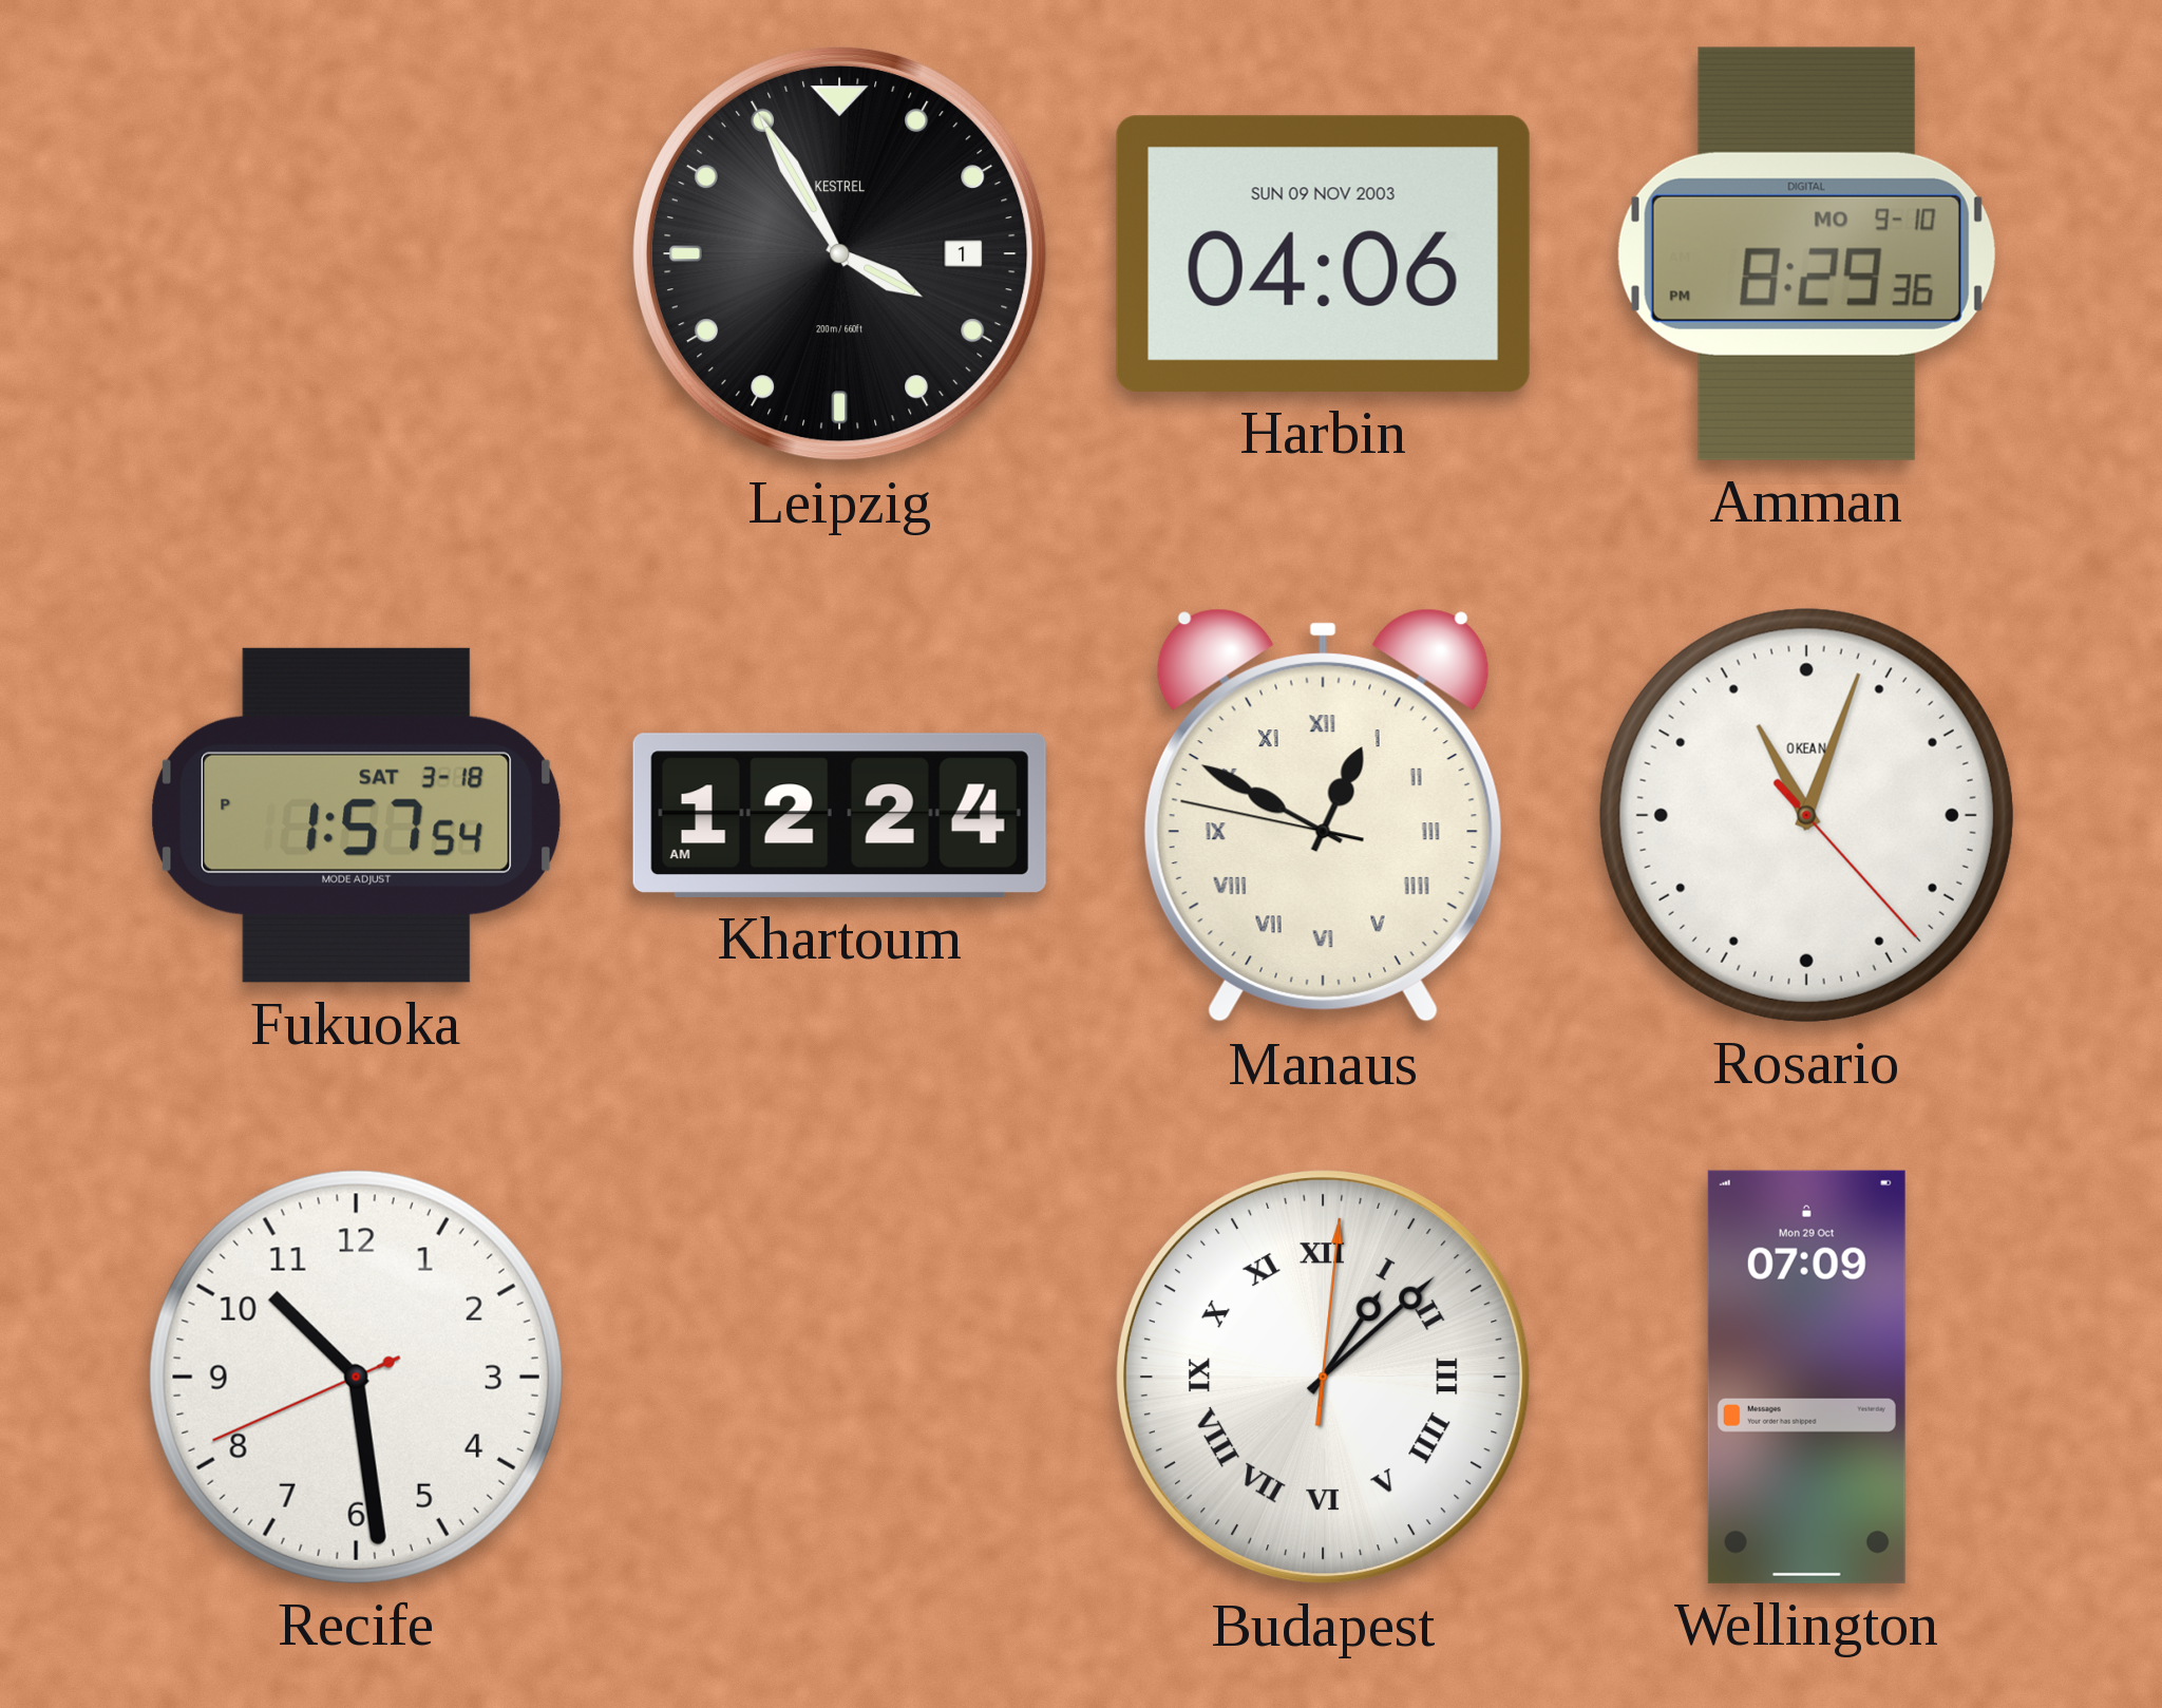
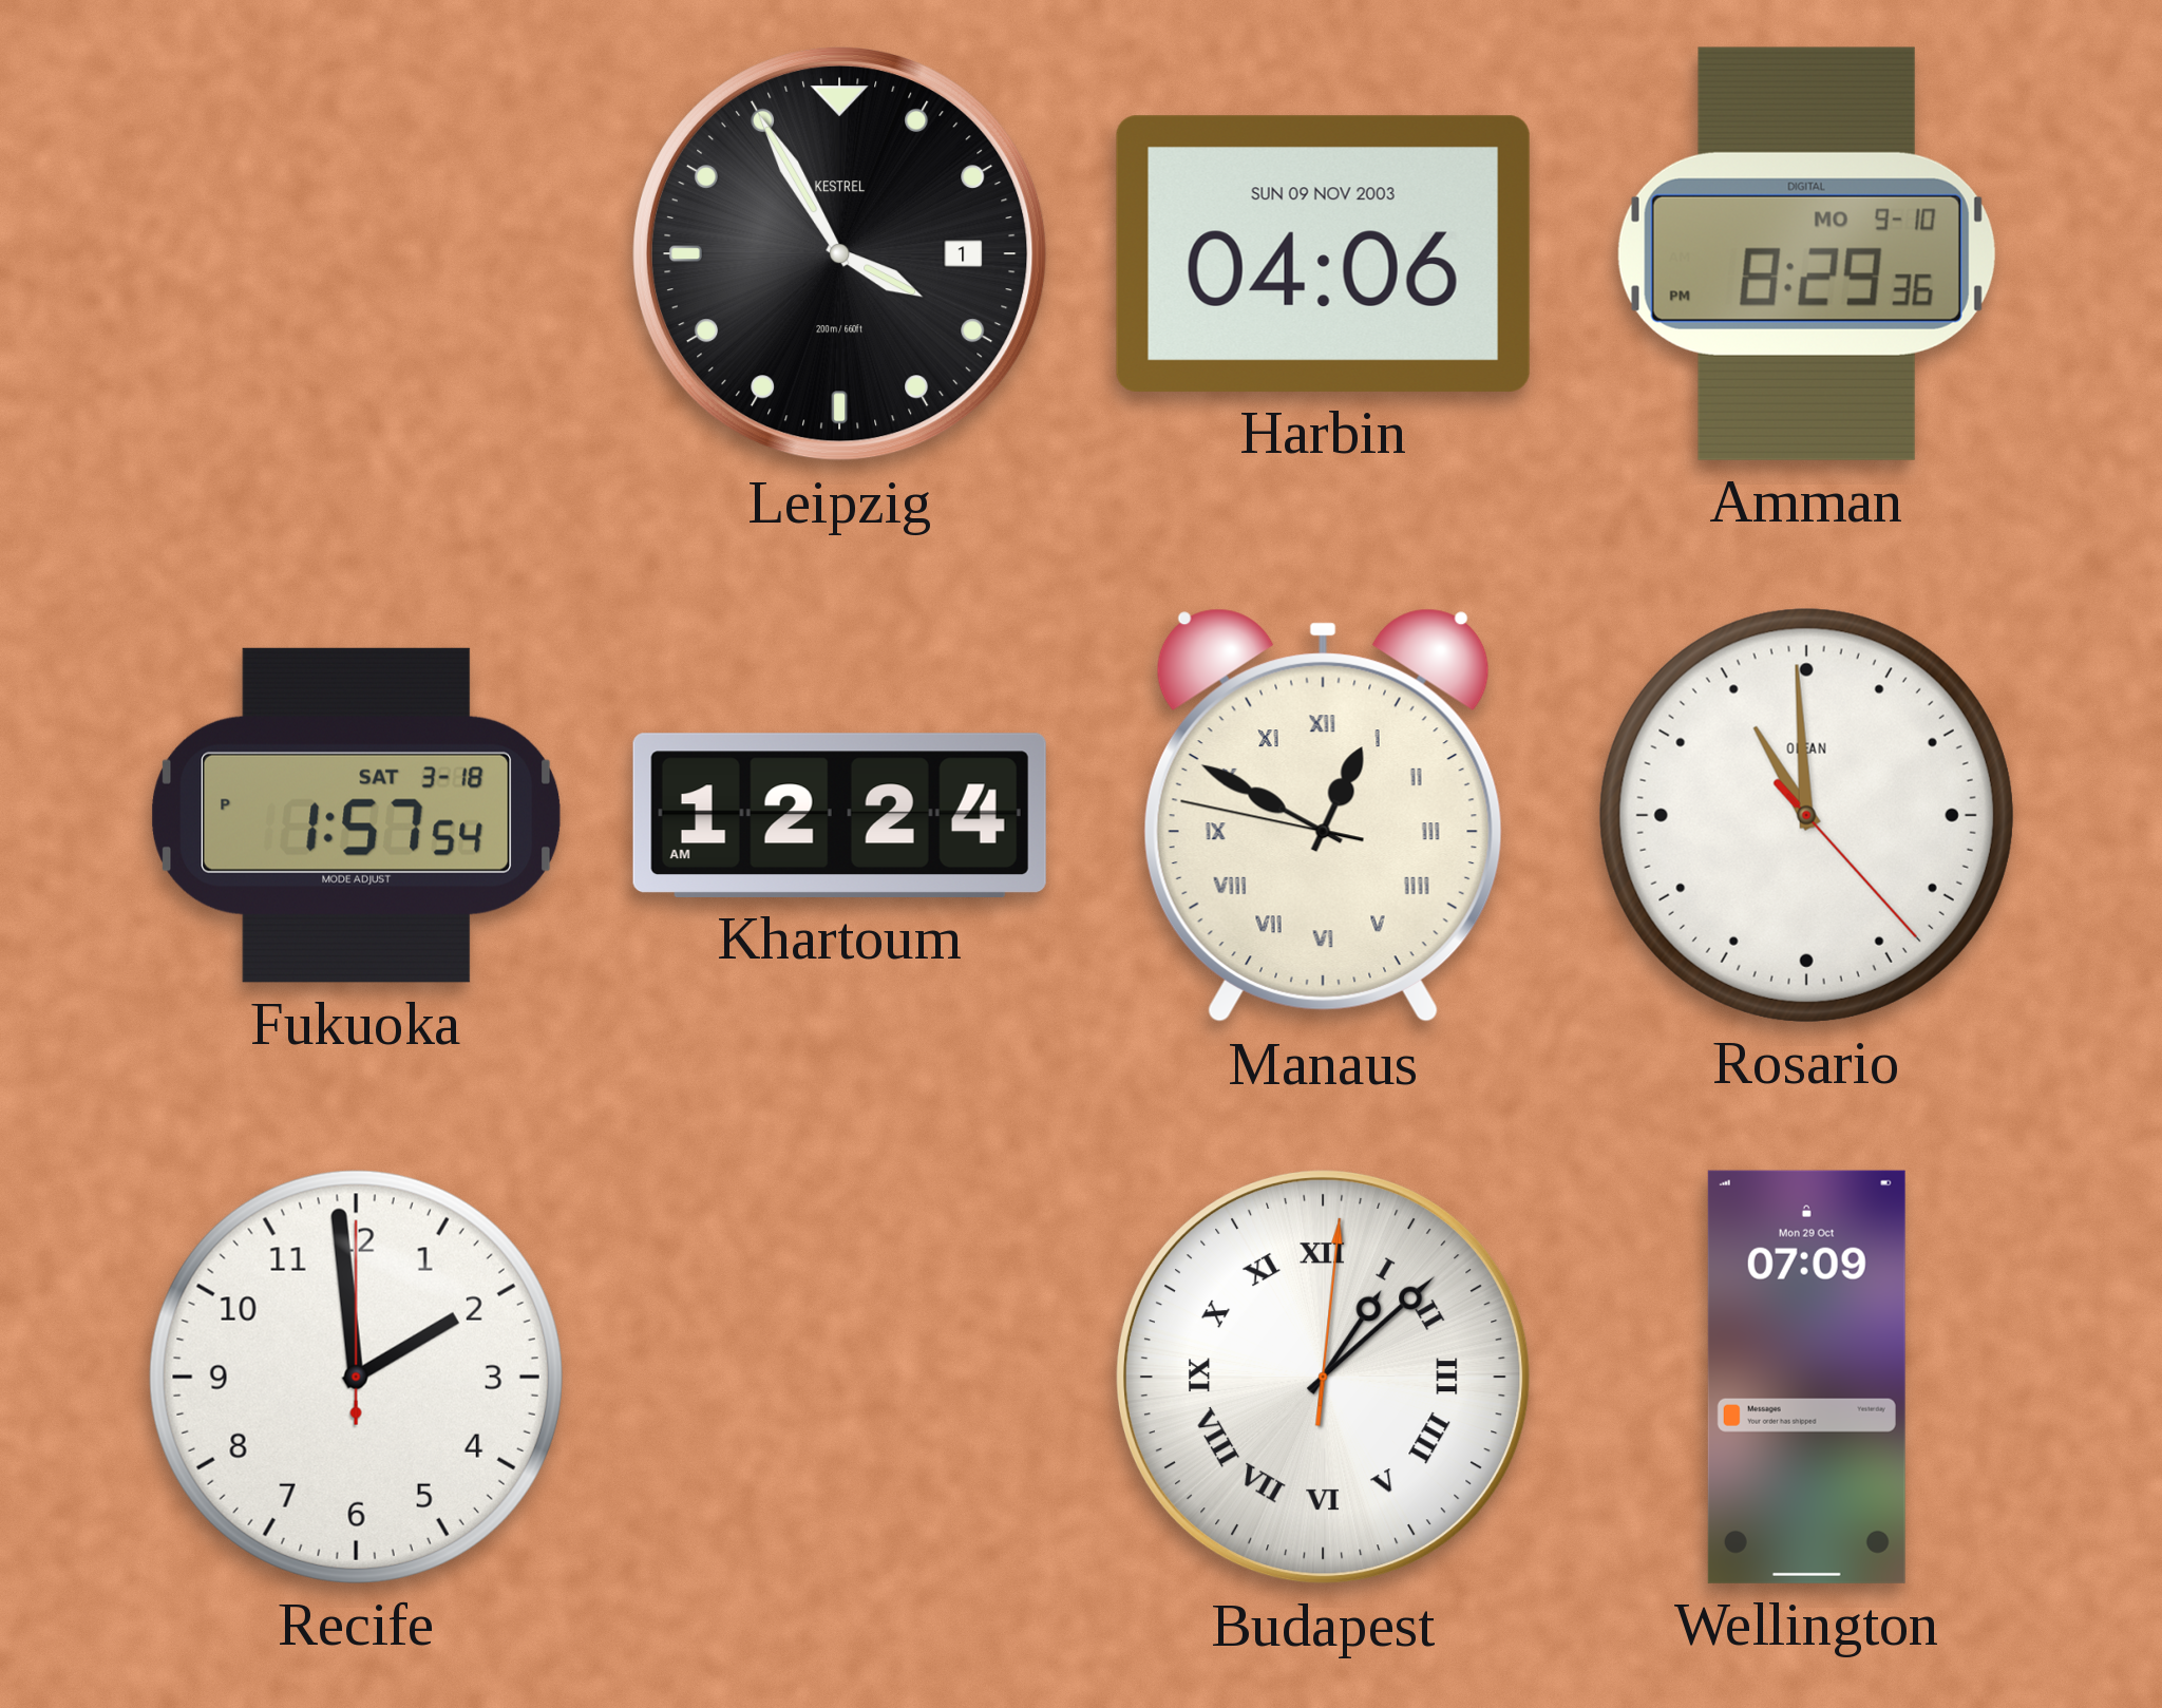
Rosario: 11:03 -> 10:59 (1806, 815)
Recife: 10:28 -> 1:59 (356, 1377)
